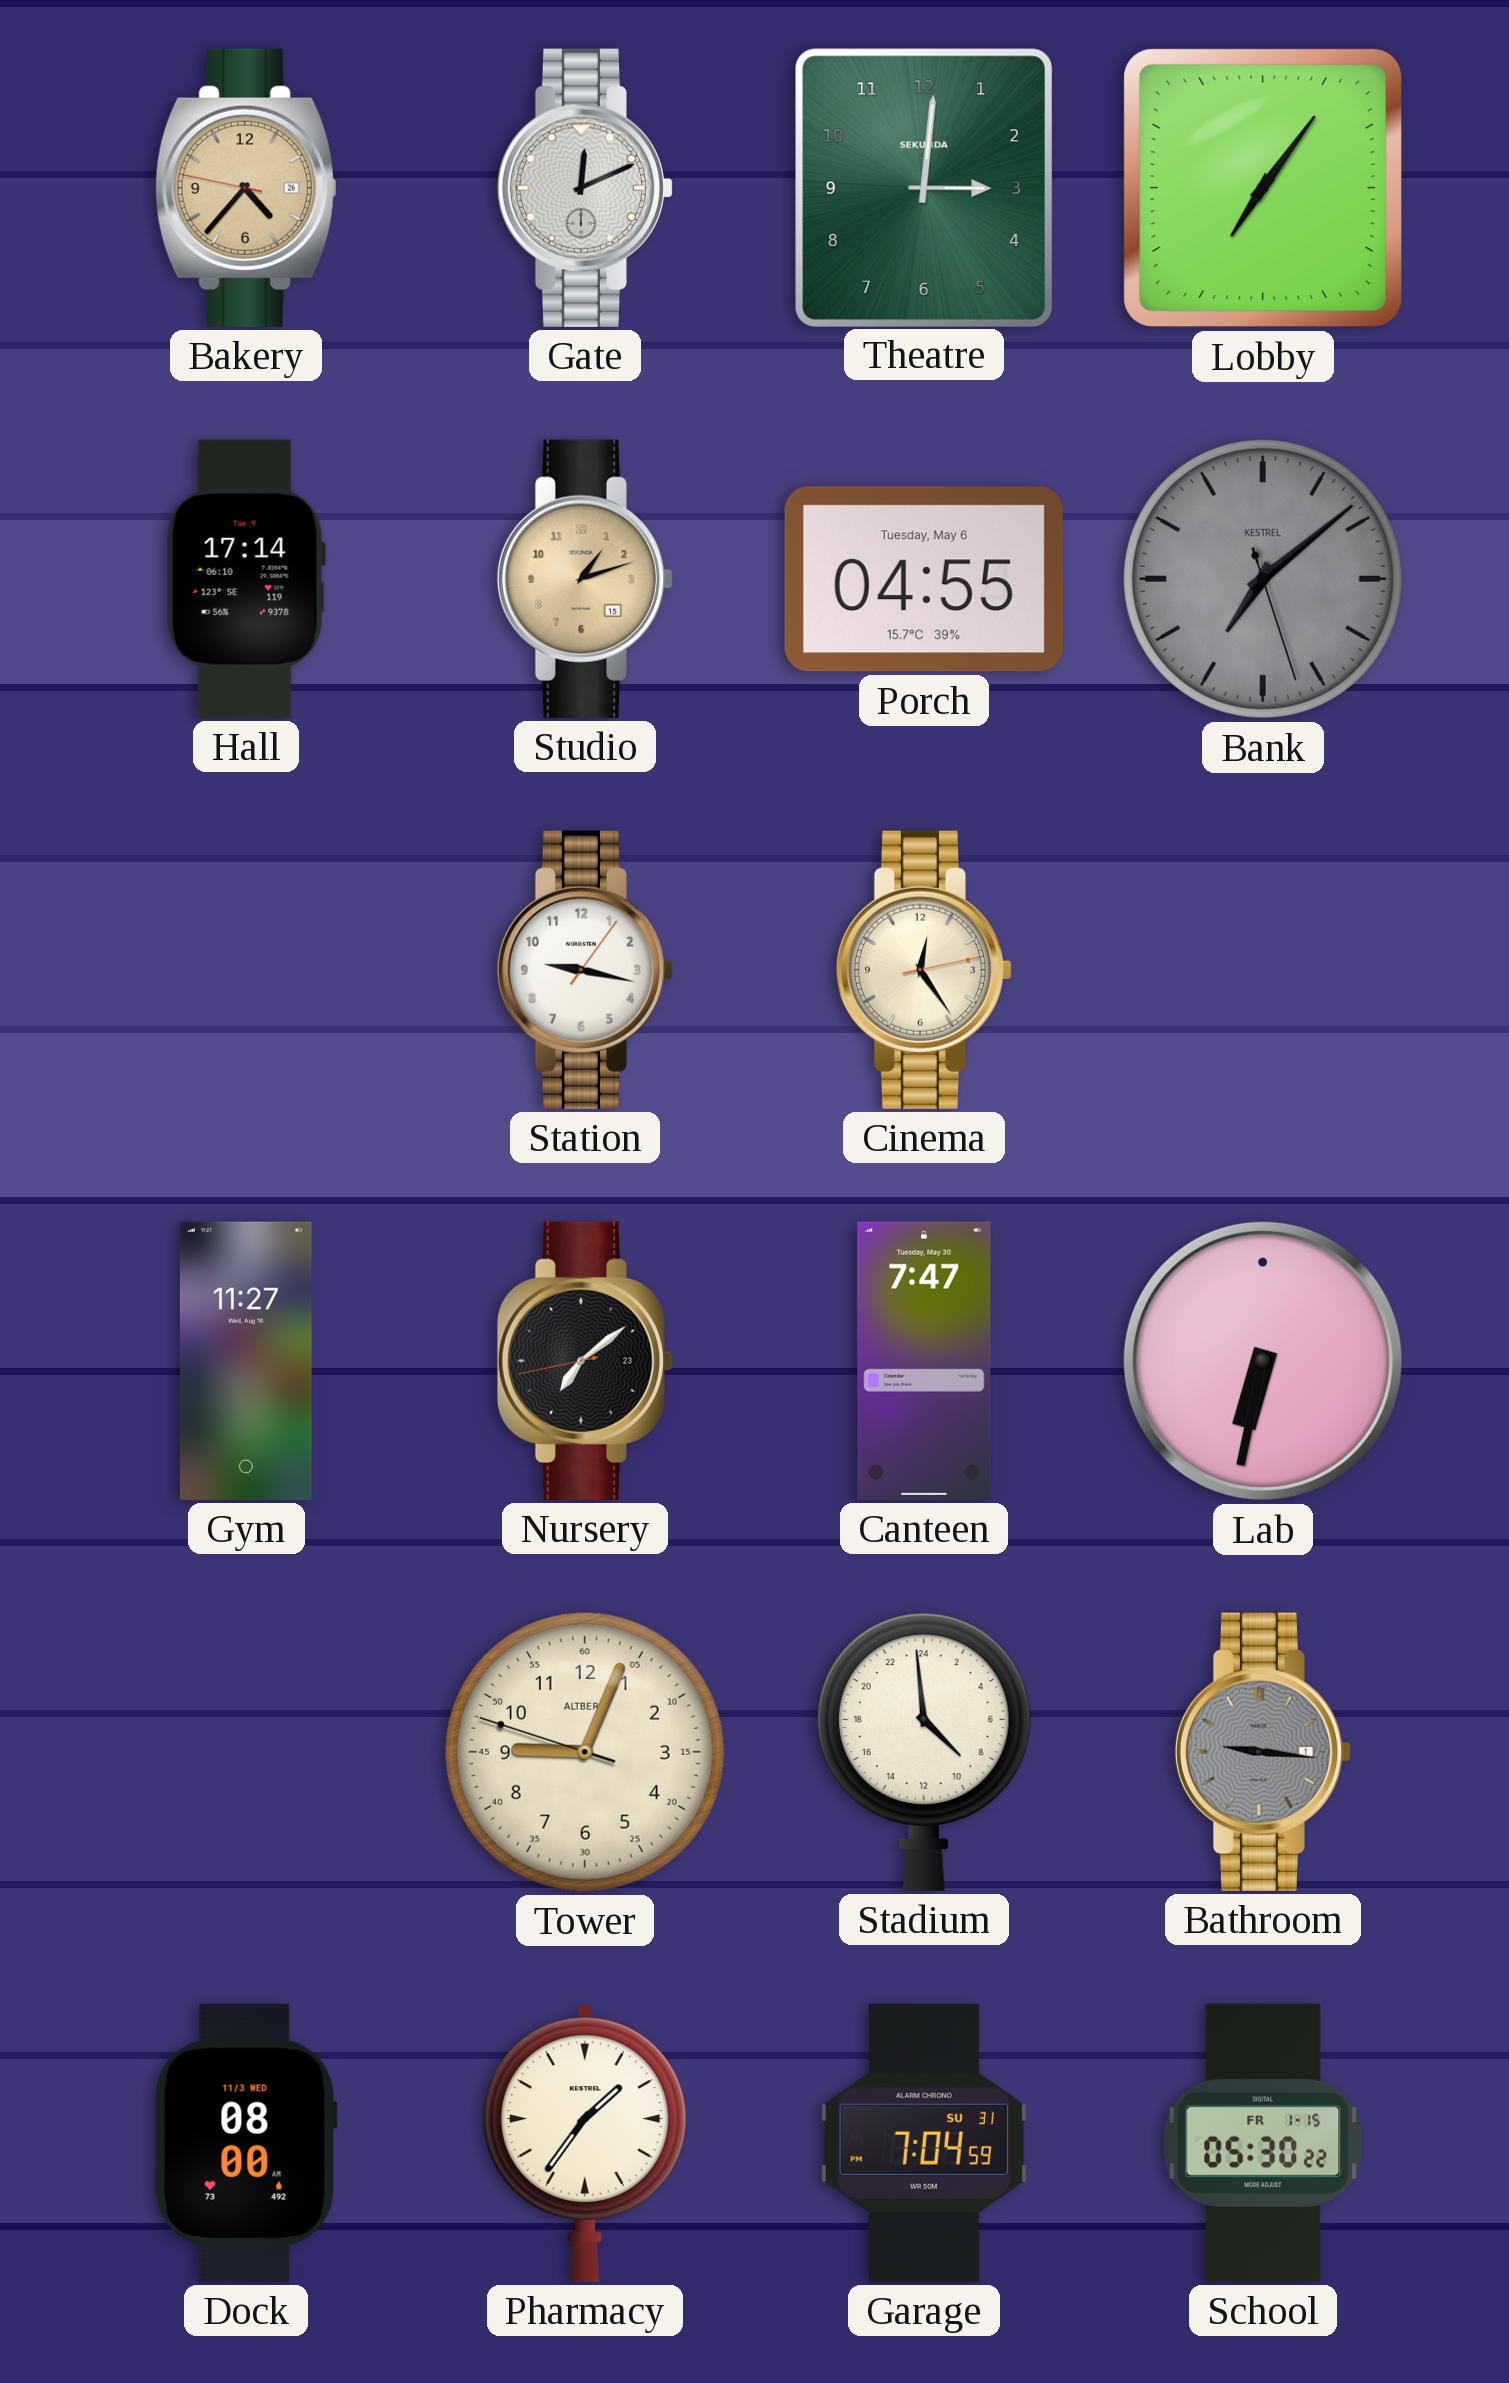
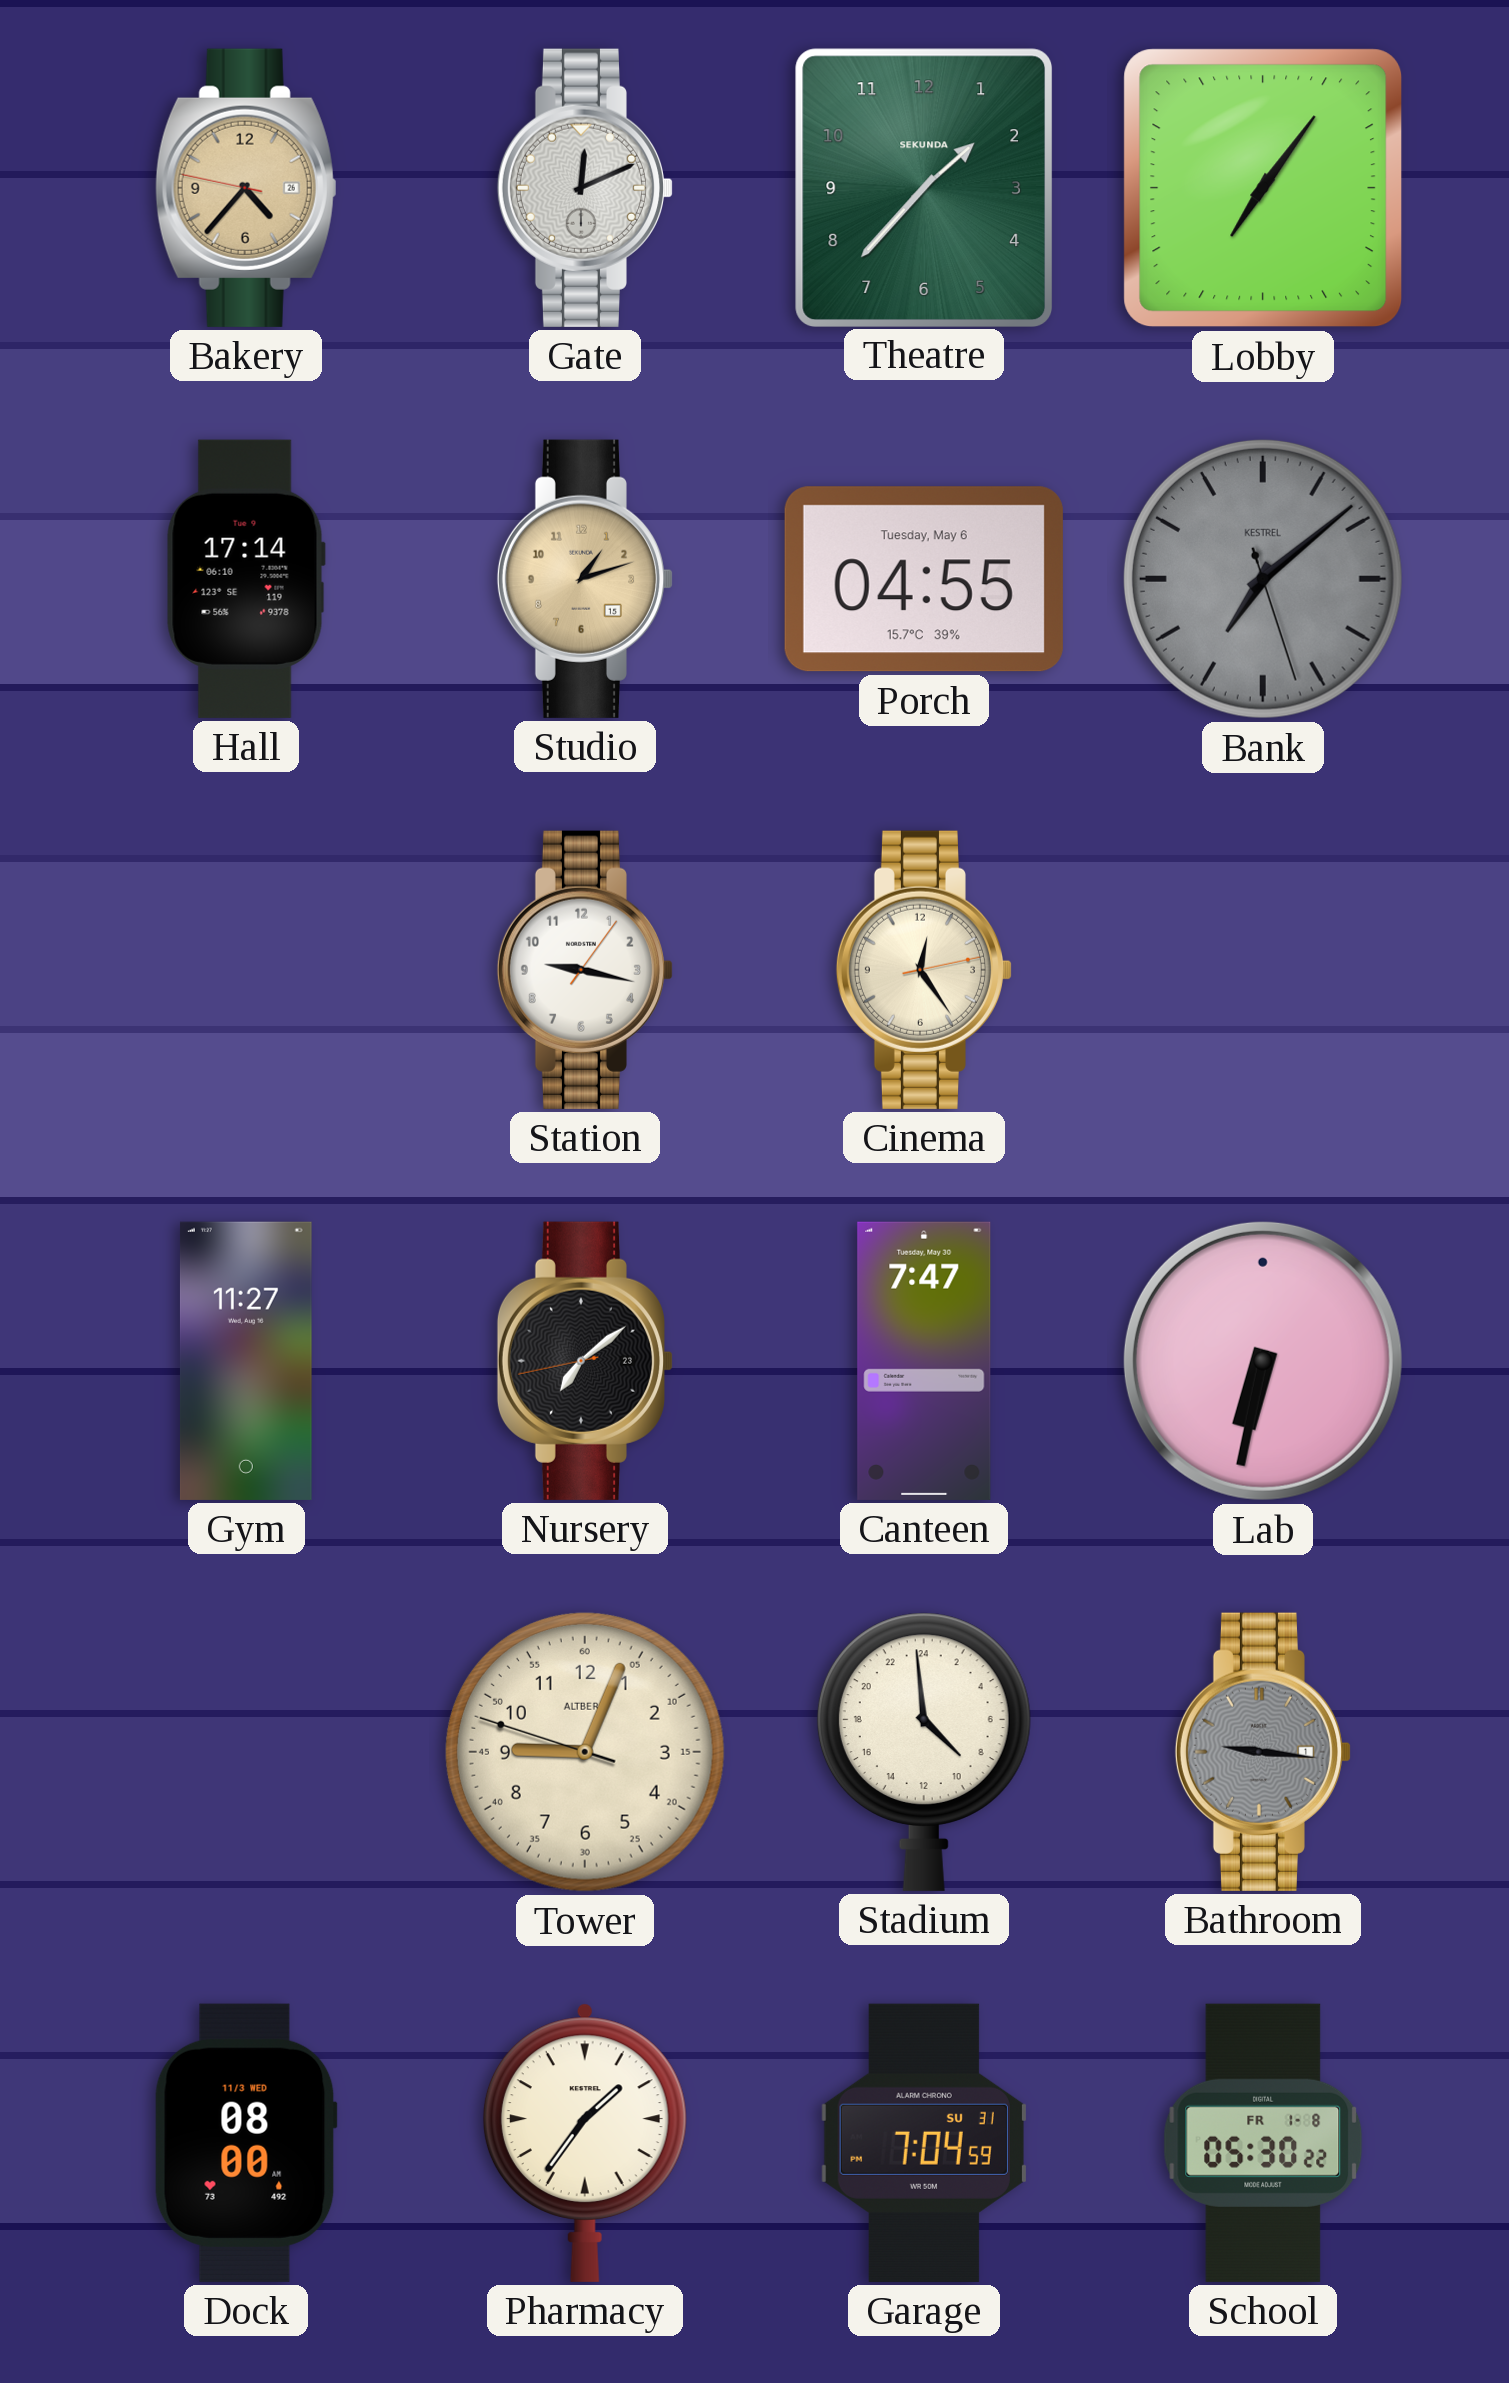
Theatre: 3:01 -> 1:37 (923, 187)
School date: FR 1-15 -> FR 1-8 (1263, 2143)
